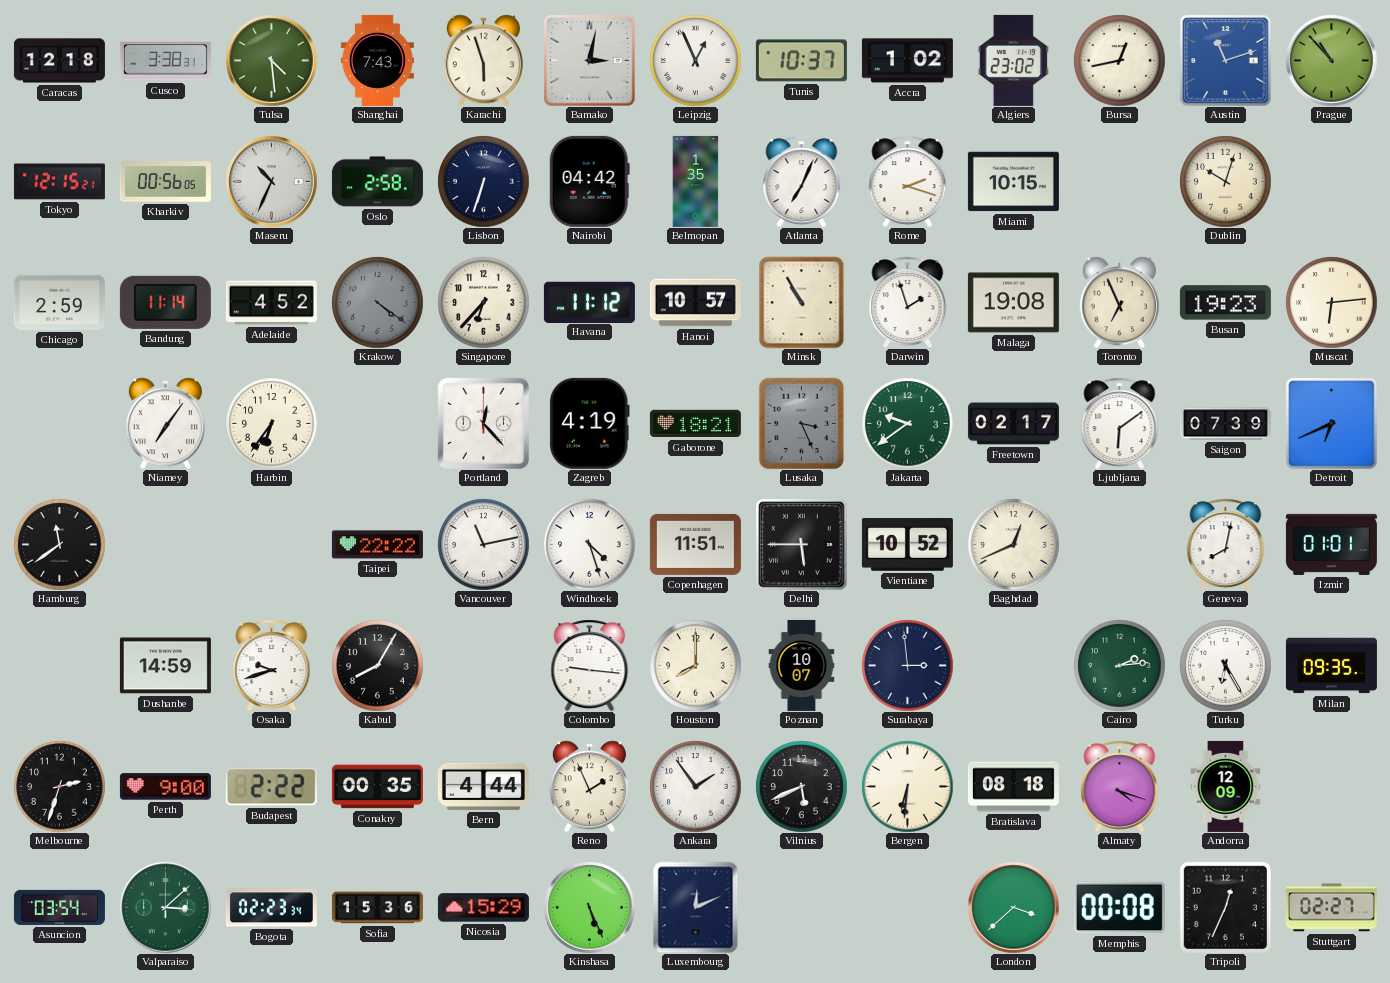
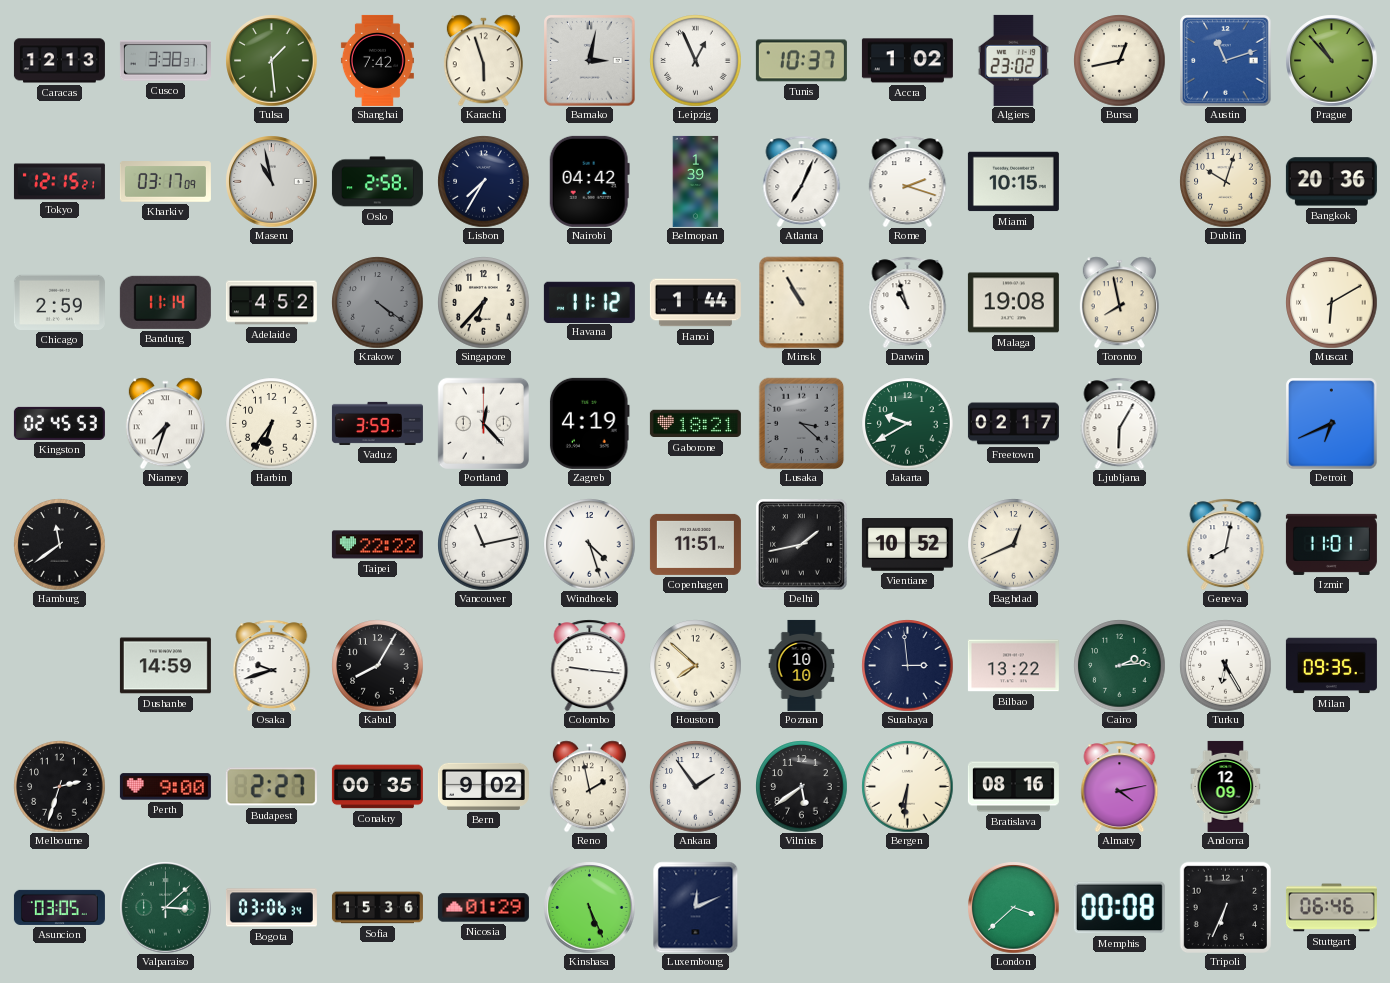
Caracas: 12:18 -> 12:13 (59, 61)
Tulsa: 4:29 -> 1:29 (271, 60)
Shanghai: 7:43 -> 7:42 (377, 60)
Kharkiv: 00:56 -> 03:17 (165, 182)
Maseru: 10:34 -> 10:58 (271, 181)
Lisbon: 6:33 -> 7:35 (483, 181)
Belmopan: 1:35 -> 1:39 (696, 181)
Bangkok: none -> 20:36 (1331, 182)
Hanoi: 10:57 -> 1:44 (695, 303)
Darwin: 1:57 -> 10:57 (908, 302)
Toronto: 6:56 -> 7:58 (1119, 302)
Busan: 19:23 -> none (1225, 303)
Muscat: 6:14 -> 6:10 (1331, 302)
Kingston: none -> 02:45 (59, 423)
Niamey: 7:06 -> 7:33 (165, 423)
Vaduz: none -> 3:59 (377, 423)
Lusaka: 3:26 -> 3:22 (802, 423)
Jakarta: 9:39 -> 9:40 (907, 423)
Ljubljana: 6:09 -> 6:05 (1120, 423)
Saigon: 07:39 -> none (1225, 424)
Delhi: 5:45 -> 1:43 (801, 544)
Izmir: 01:01 -> 11:01 (1331, 544)
Houston: 8:00 -> 7:52 (695, 665)
Poznan: 10:07 -> 10:10 (802, 665)
Bilbao: none -> 13:22 (1013, 666)
Budapest: 2:22 -> 2:27 (271, 787)
Bern: 4:44 -> 9:02 (483, 786)
Reno: 1:56 -> 1:58 (589, 786)
Vilnius: 5:41 -> 5:39 (801, 786)
Bratislava: 08:18 -> 08:16 (1013, 787)
Almaty: 4:18 -> 4:13 (1120, 786)
Asuncion: 03:54 -> 03:05 (59, 907)
Bogota: 02:23 -> 03:06 (271, 908)
Nicosia: 15:29 -> 01:29 (483, 908)
Tripoli: 12:34 -> 6:34 (1225, 907)
Stuttgart: 02:27 -> 06:46 (1331, 908)
